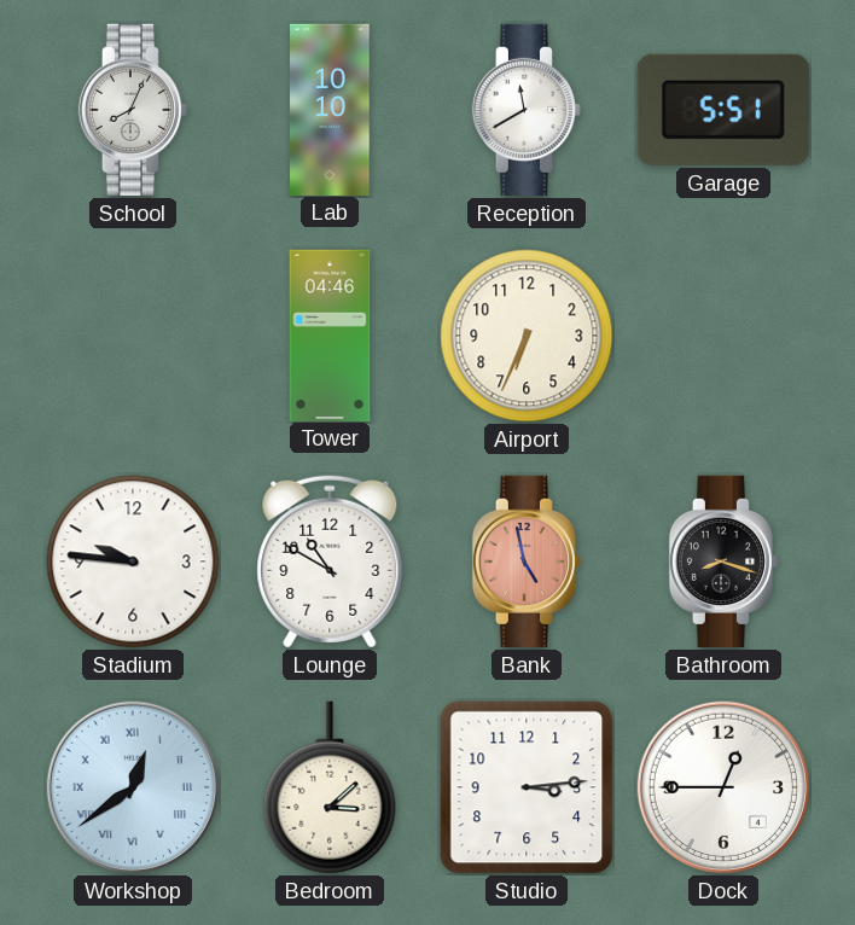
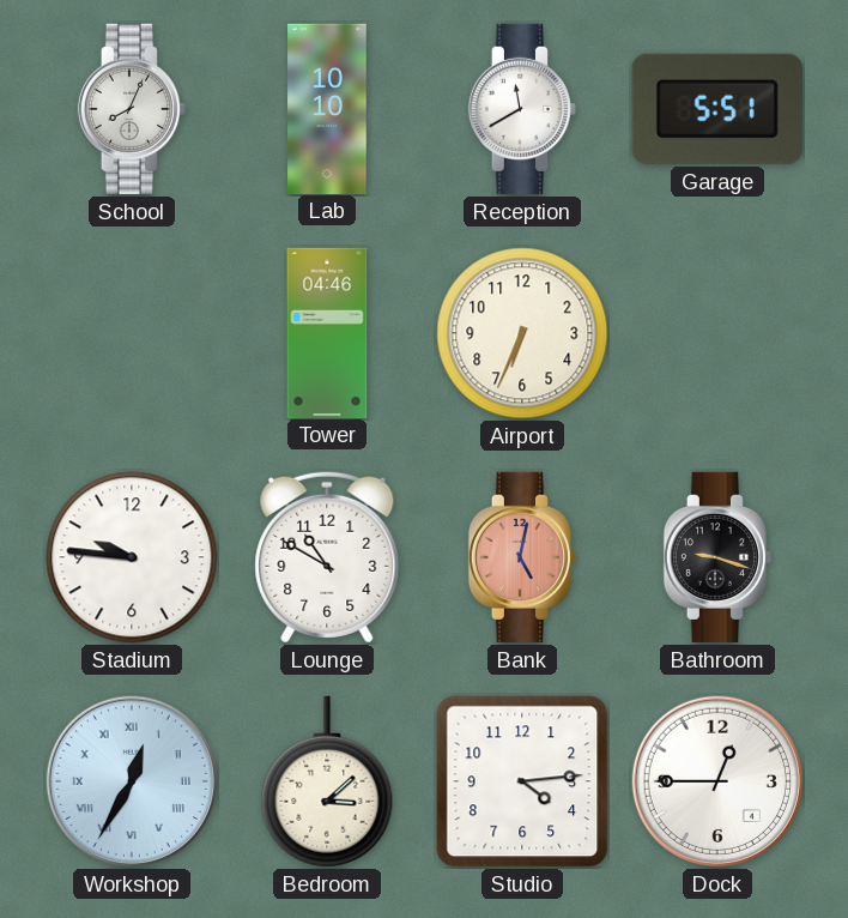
Bank: 4:58 -> 5:02 (521, 557)
Bathroom: 8:18 -> 9:18 (716, 557)
Workshop: 12:39 -> 12:35 (132, 781)
Studio: 3:14 -> 4:14 (522, 781)
